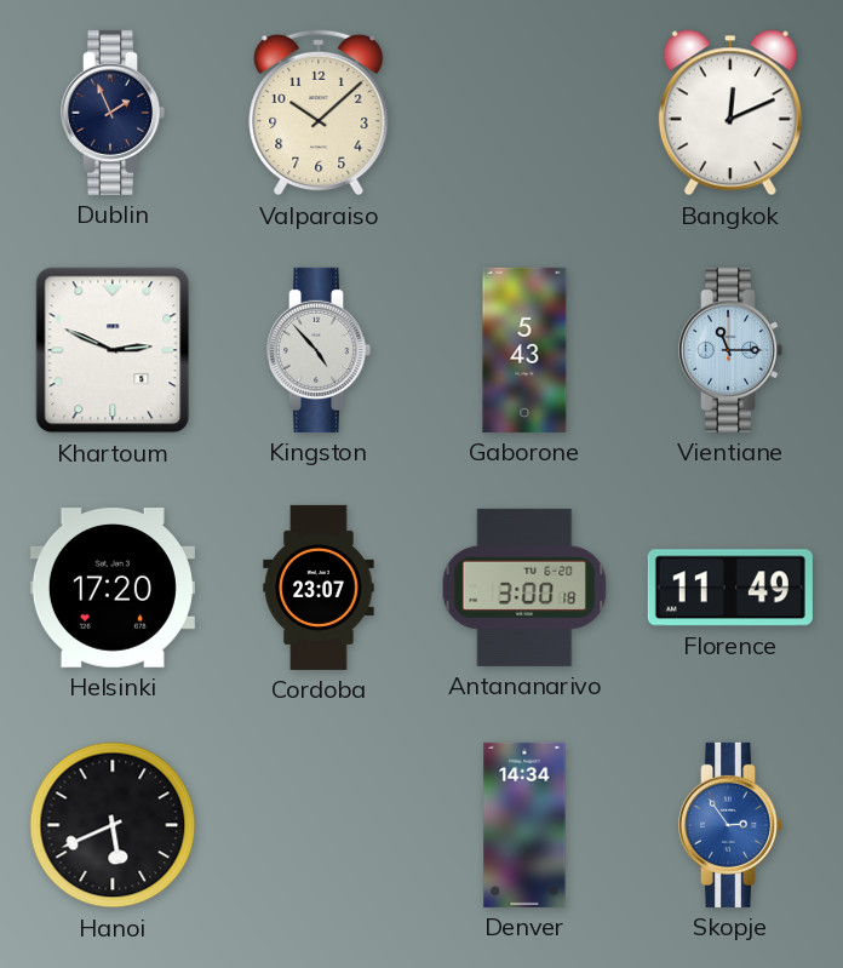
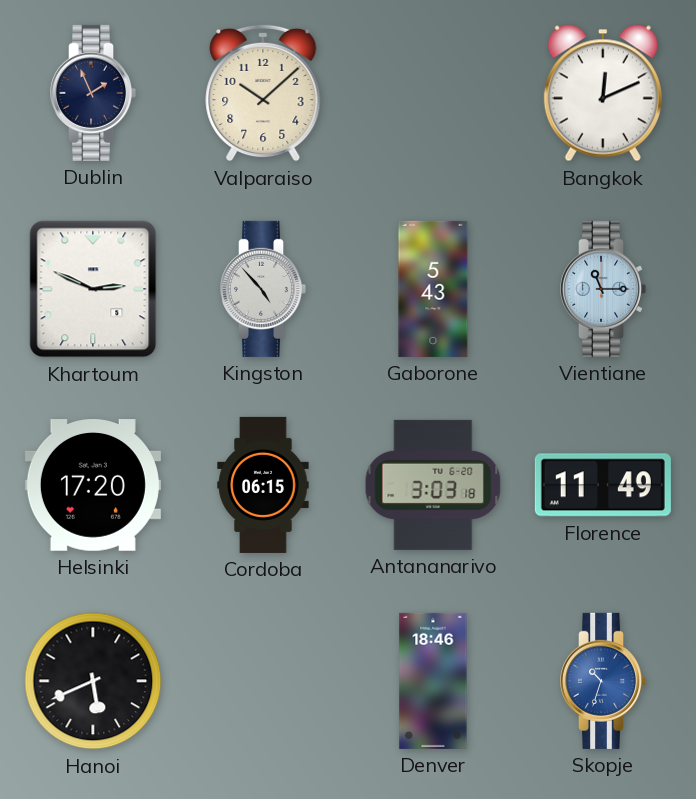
Cordoba: 23:07 -> 06:15 (263, 485)
Antananarivo: 3:00 -> 3:03 (433, 485)
Denver: 14:34 -> 18:46 (433, 681)
Skopje: 2:54 -> 10:33 (604, 681)
